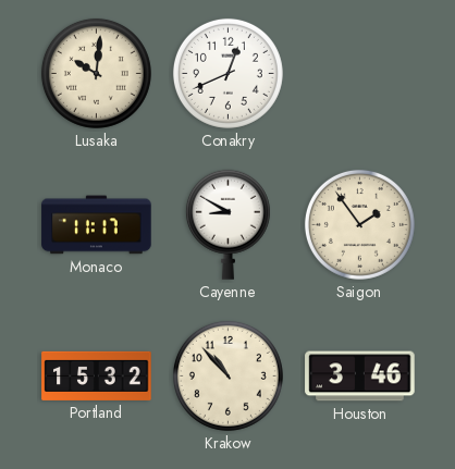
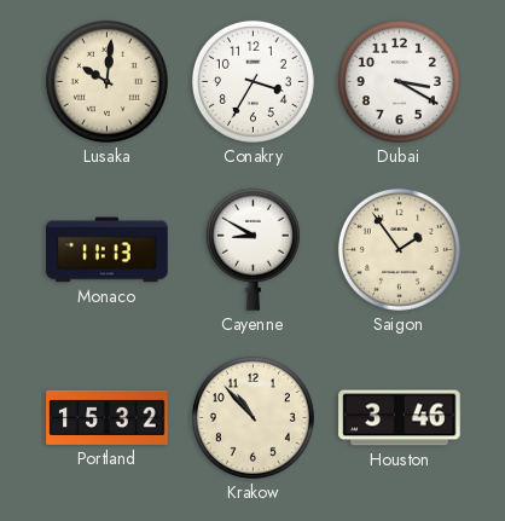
Conakry: 12:41 -> 3:35 (252, 81)
Dubai: none -> 3:20 (399, 81)
Monaco: 11:17 -> 11:13 (108, 250)
